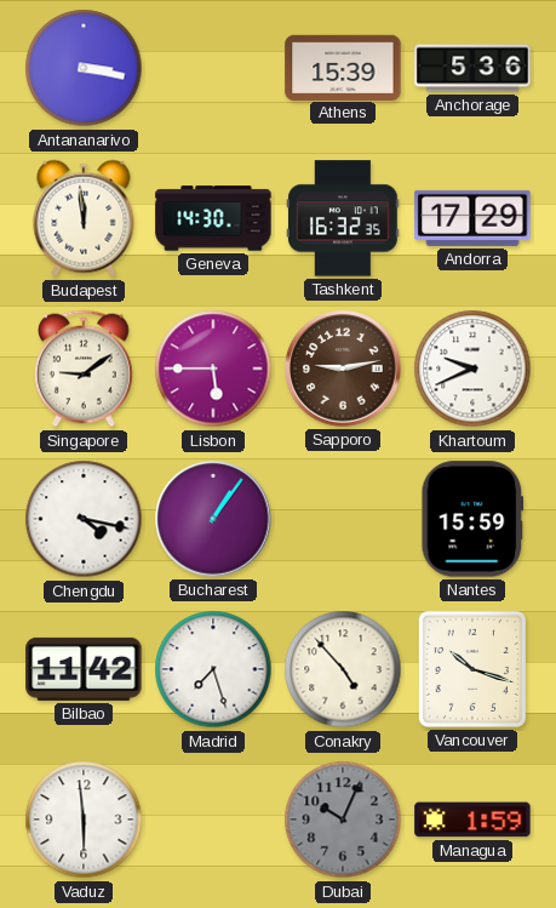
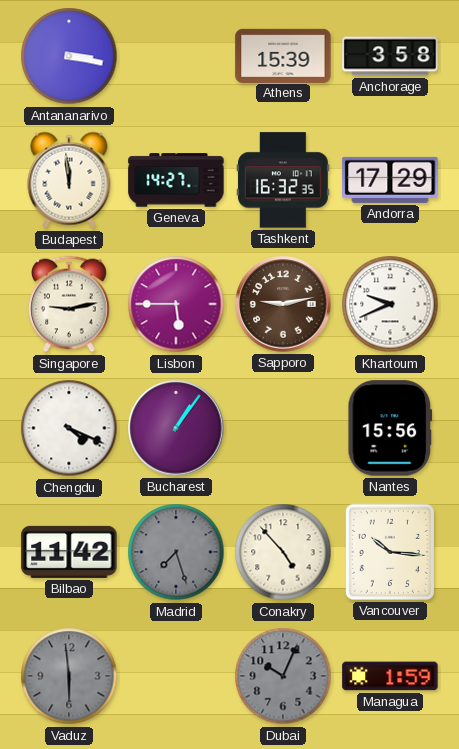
Anchorage: 5:36 -> 3:58 (390, 56)
Geneva: 14:30 -> 14:27 (176, 180)
Singapore: 9:09 -> 9:13 (70, 304)
Chengdu: 4:17 -> 4:19 (69, 428)
Nantes: 15:59 -> 15:56 (390, 428)
Madrid dial: white -> grey (176, 552)
Vancouver: 10:18 -> 10:16 (390, 552)
Vaduz dial: white -> grey (69, 676)
